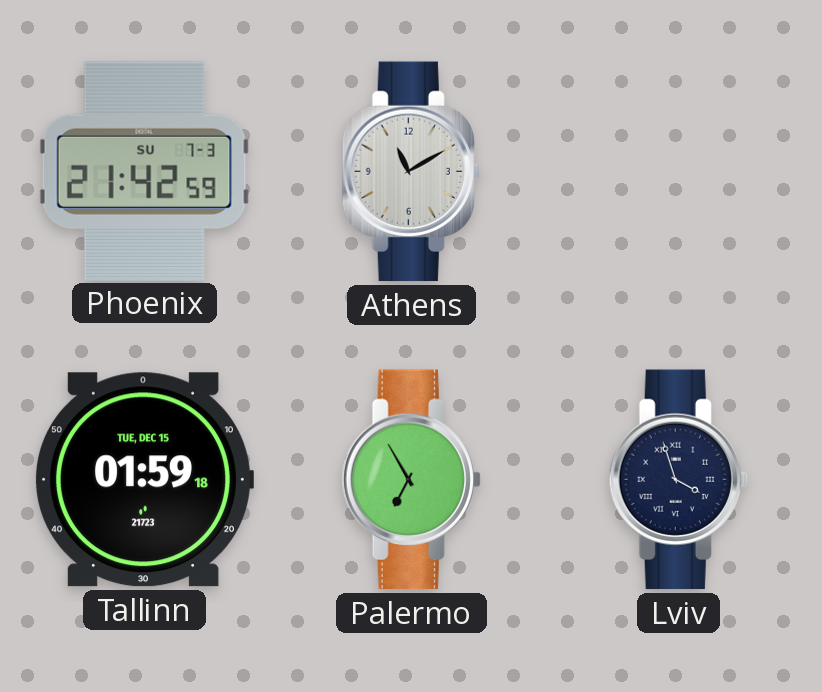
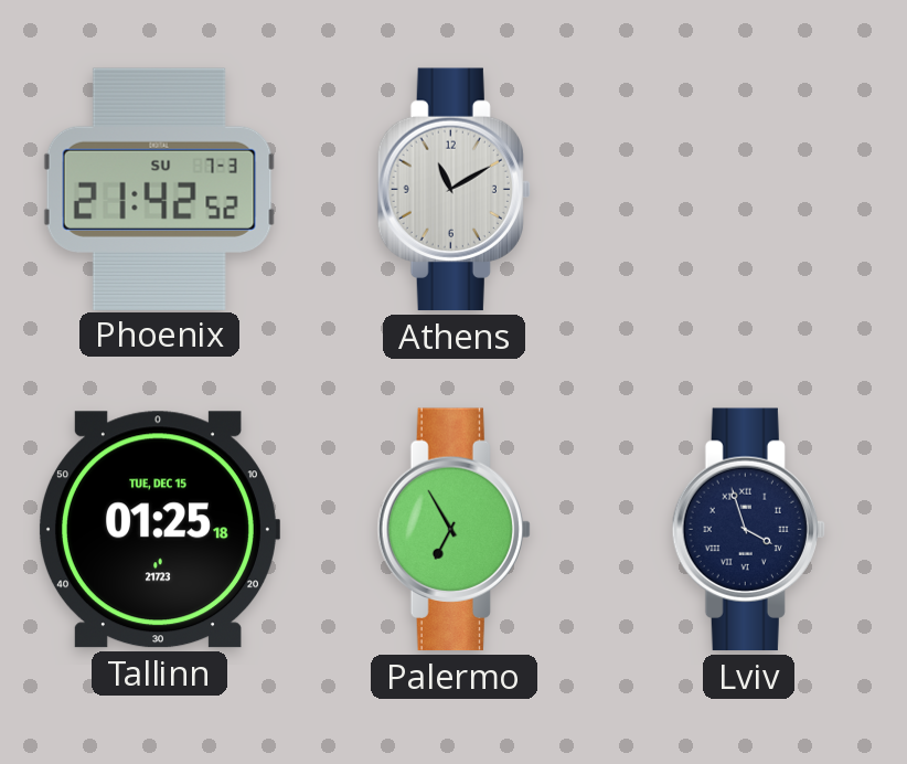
Phoenix: 21:42:59 -> 21:42:52 (159, 189)
Tallinn: 01:59 -> 01:25 (159, 530)
